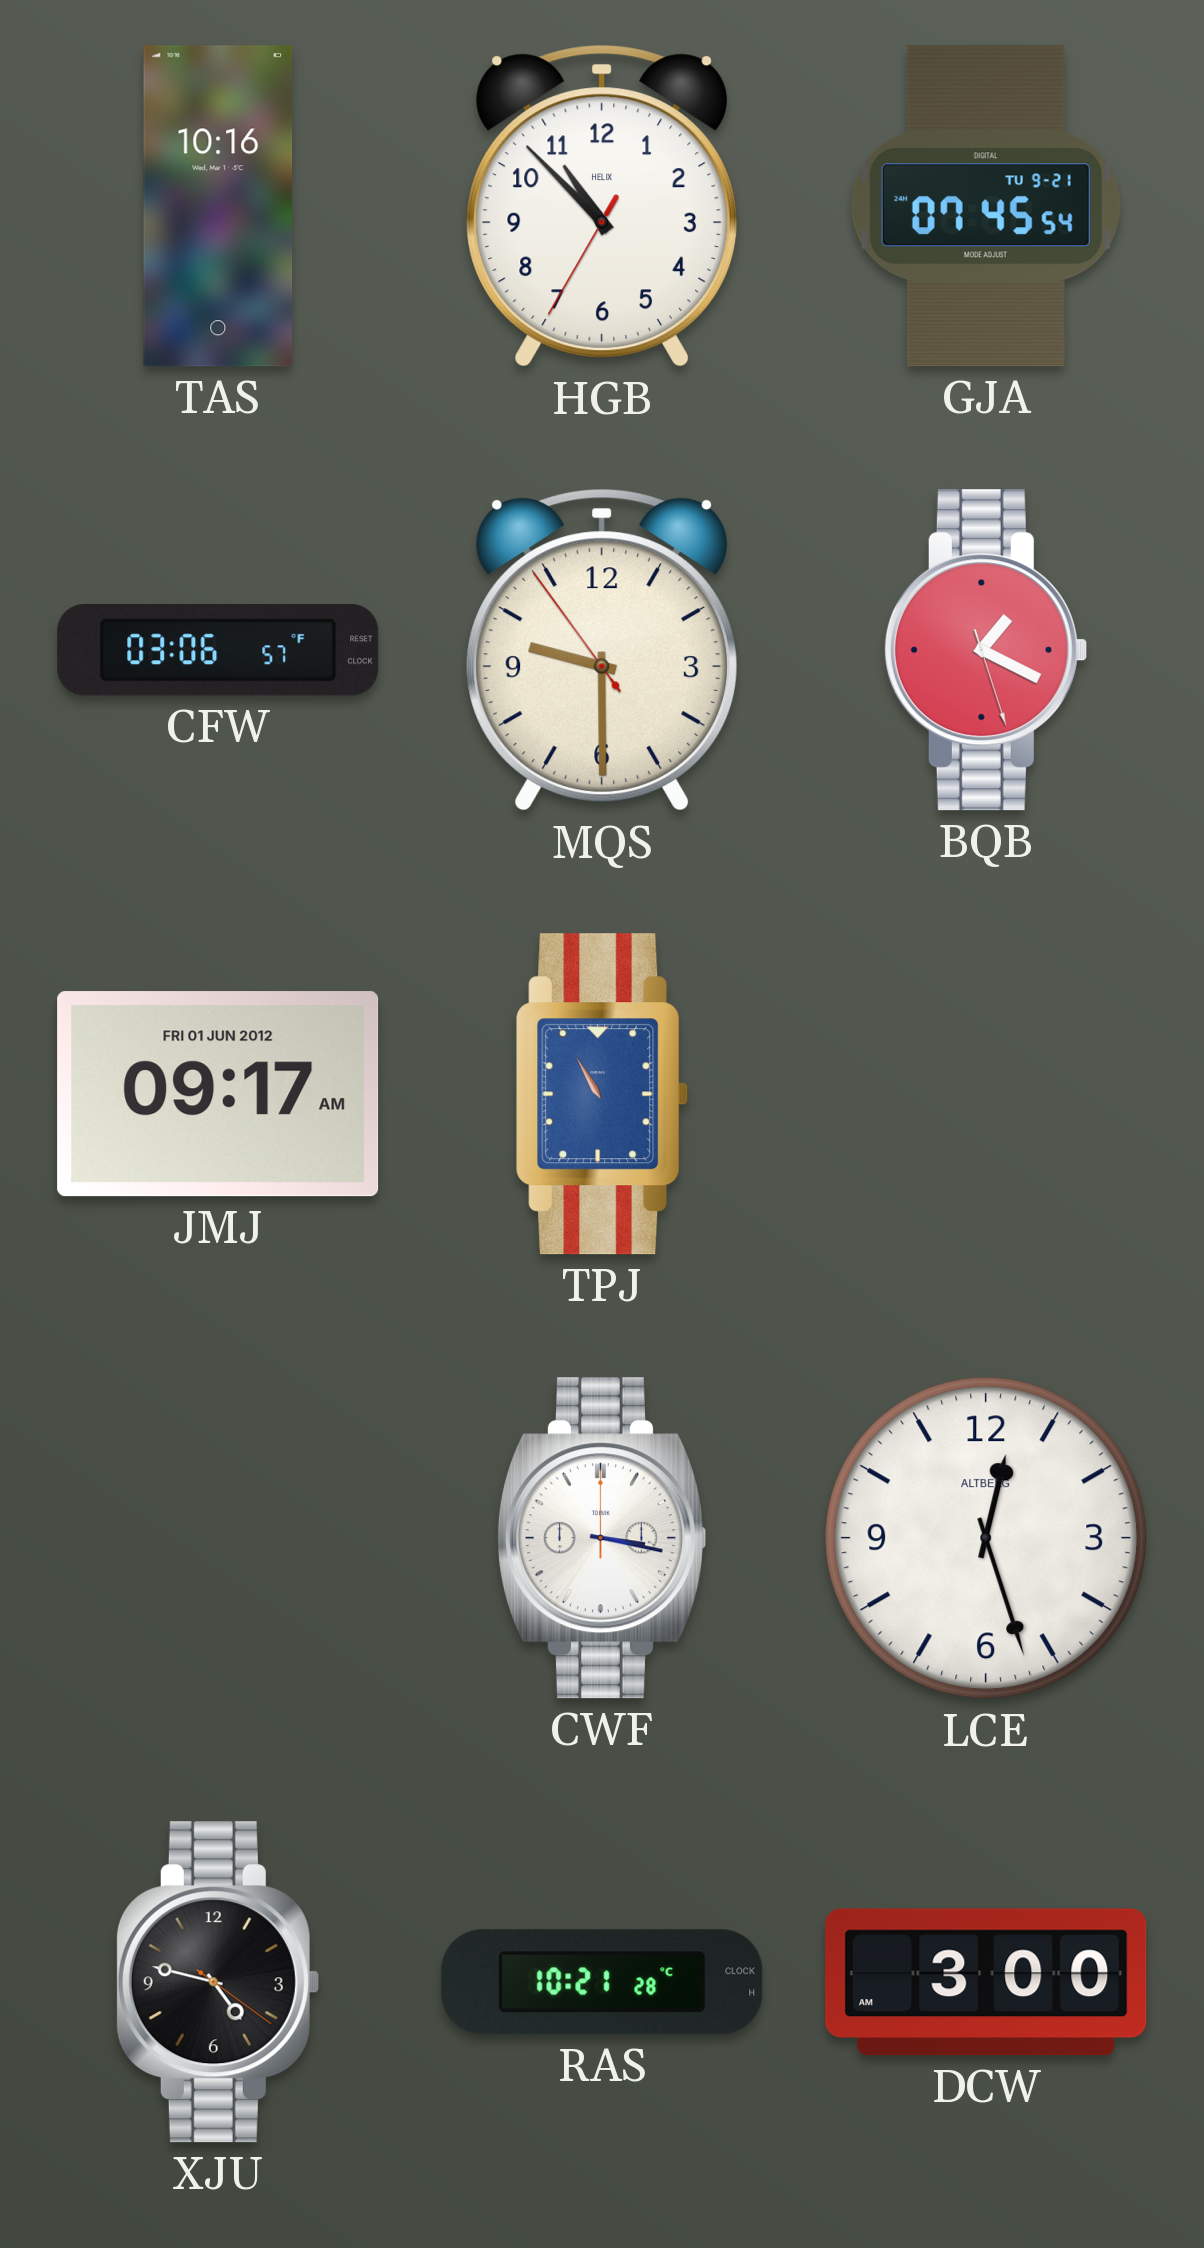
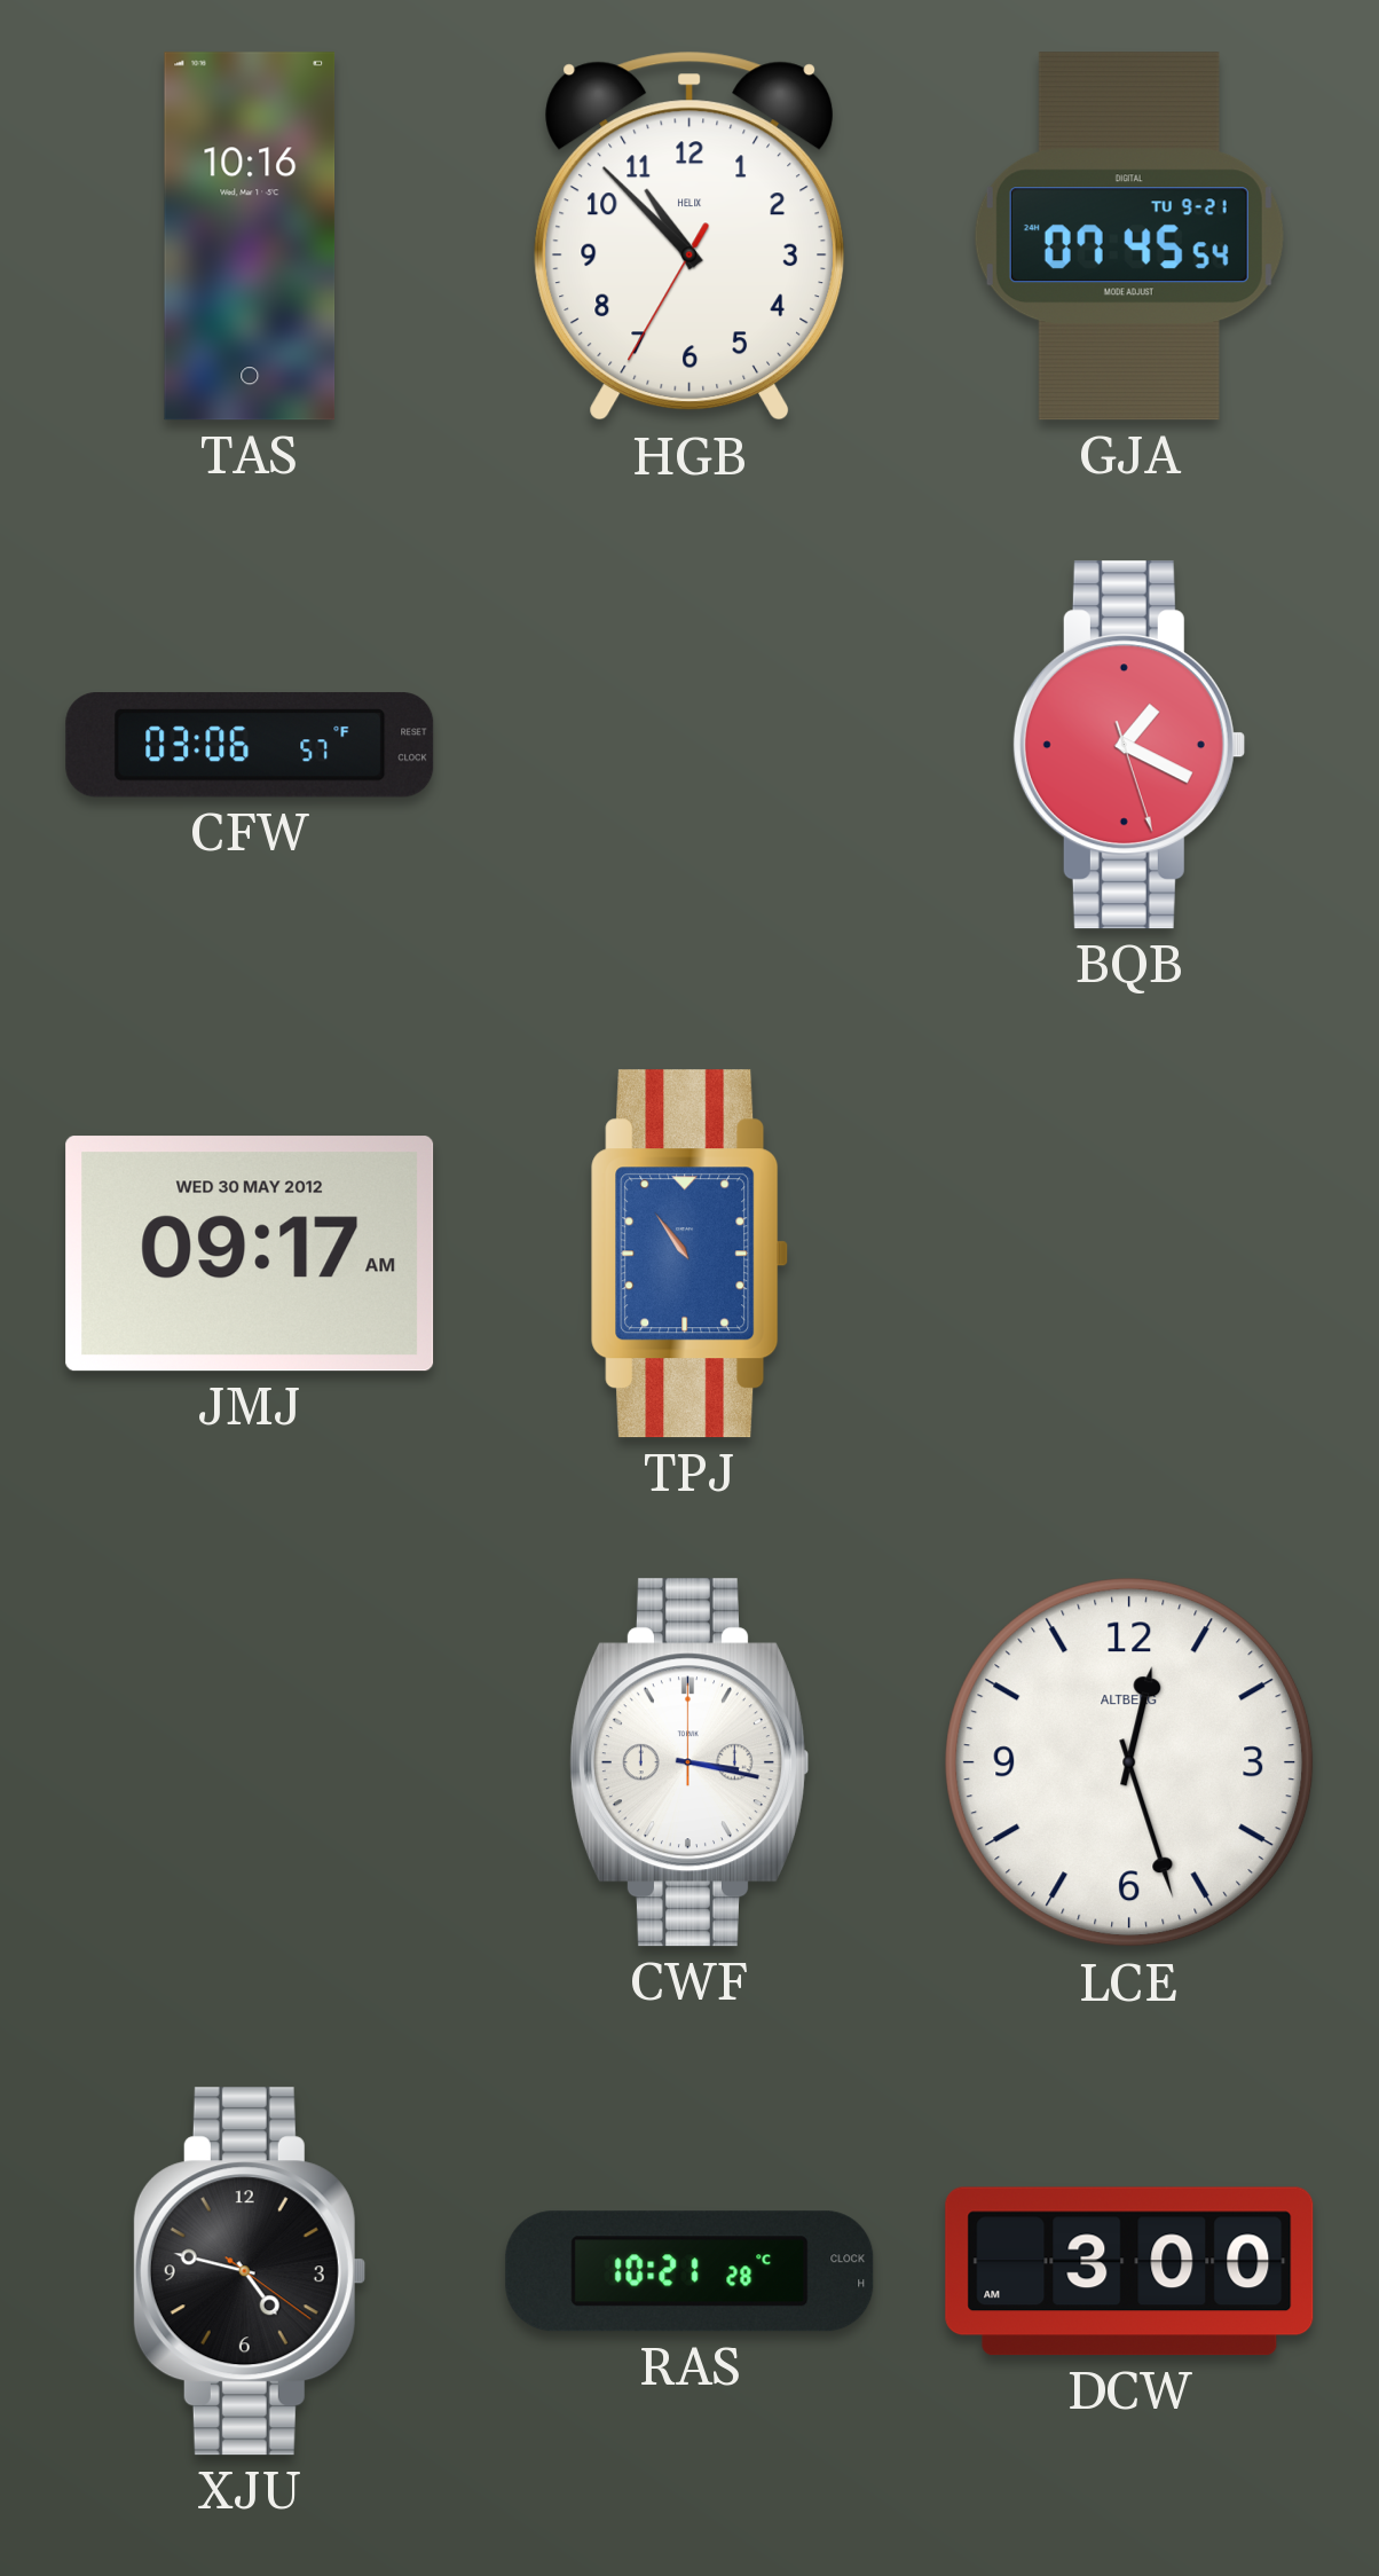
MQS: 9:29 -> none (602, 650)
JMJ date: FRI 01 JUN 2012 -> WED 30 MAY 2012 (250, 1254)
TPJ: 10:55 -> 10:54 (689, 1254)
